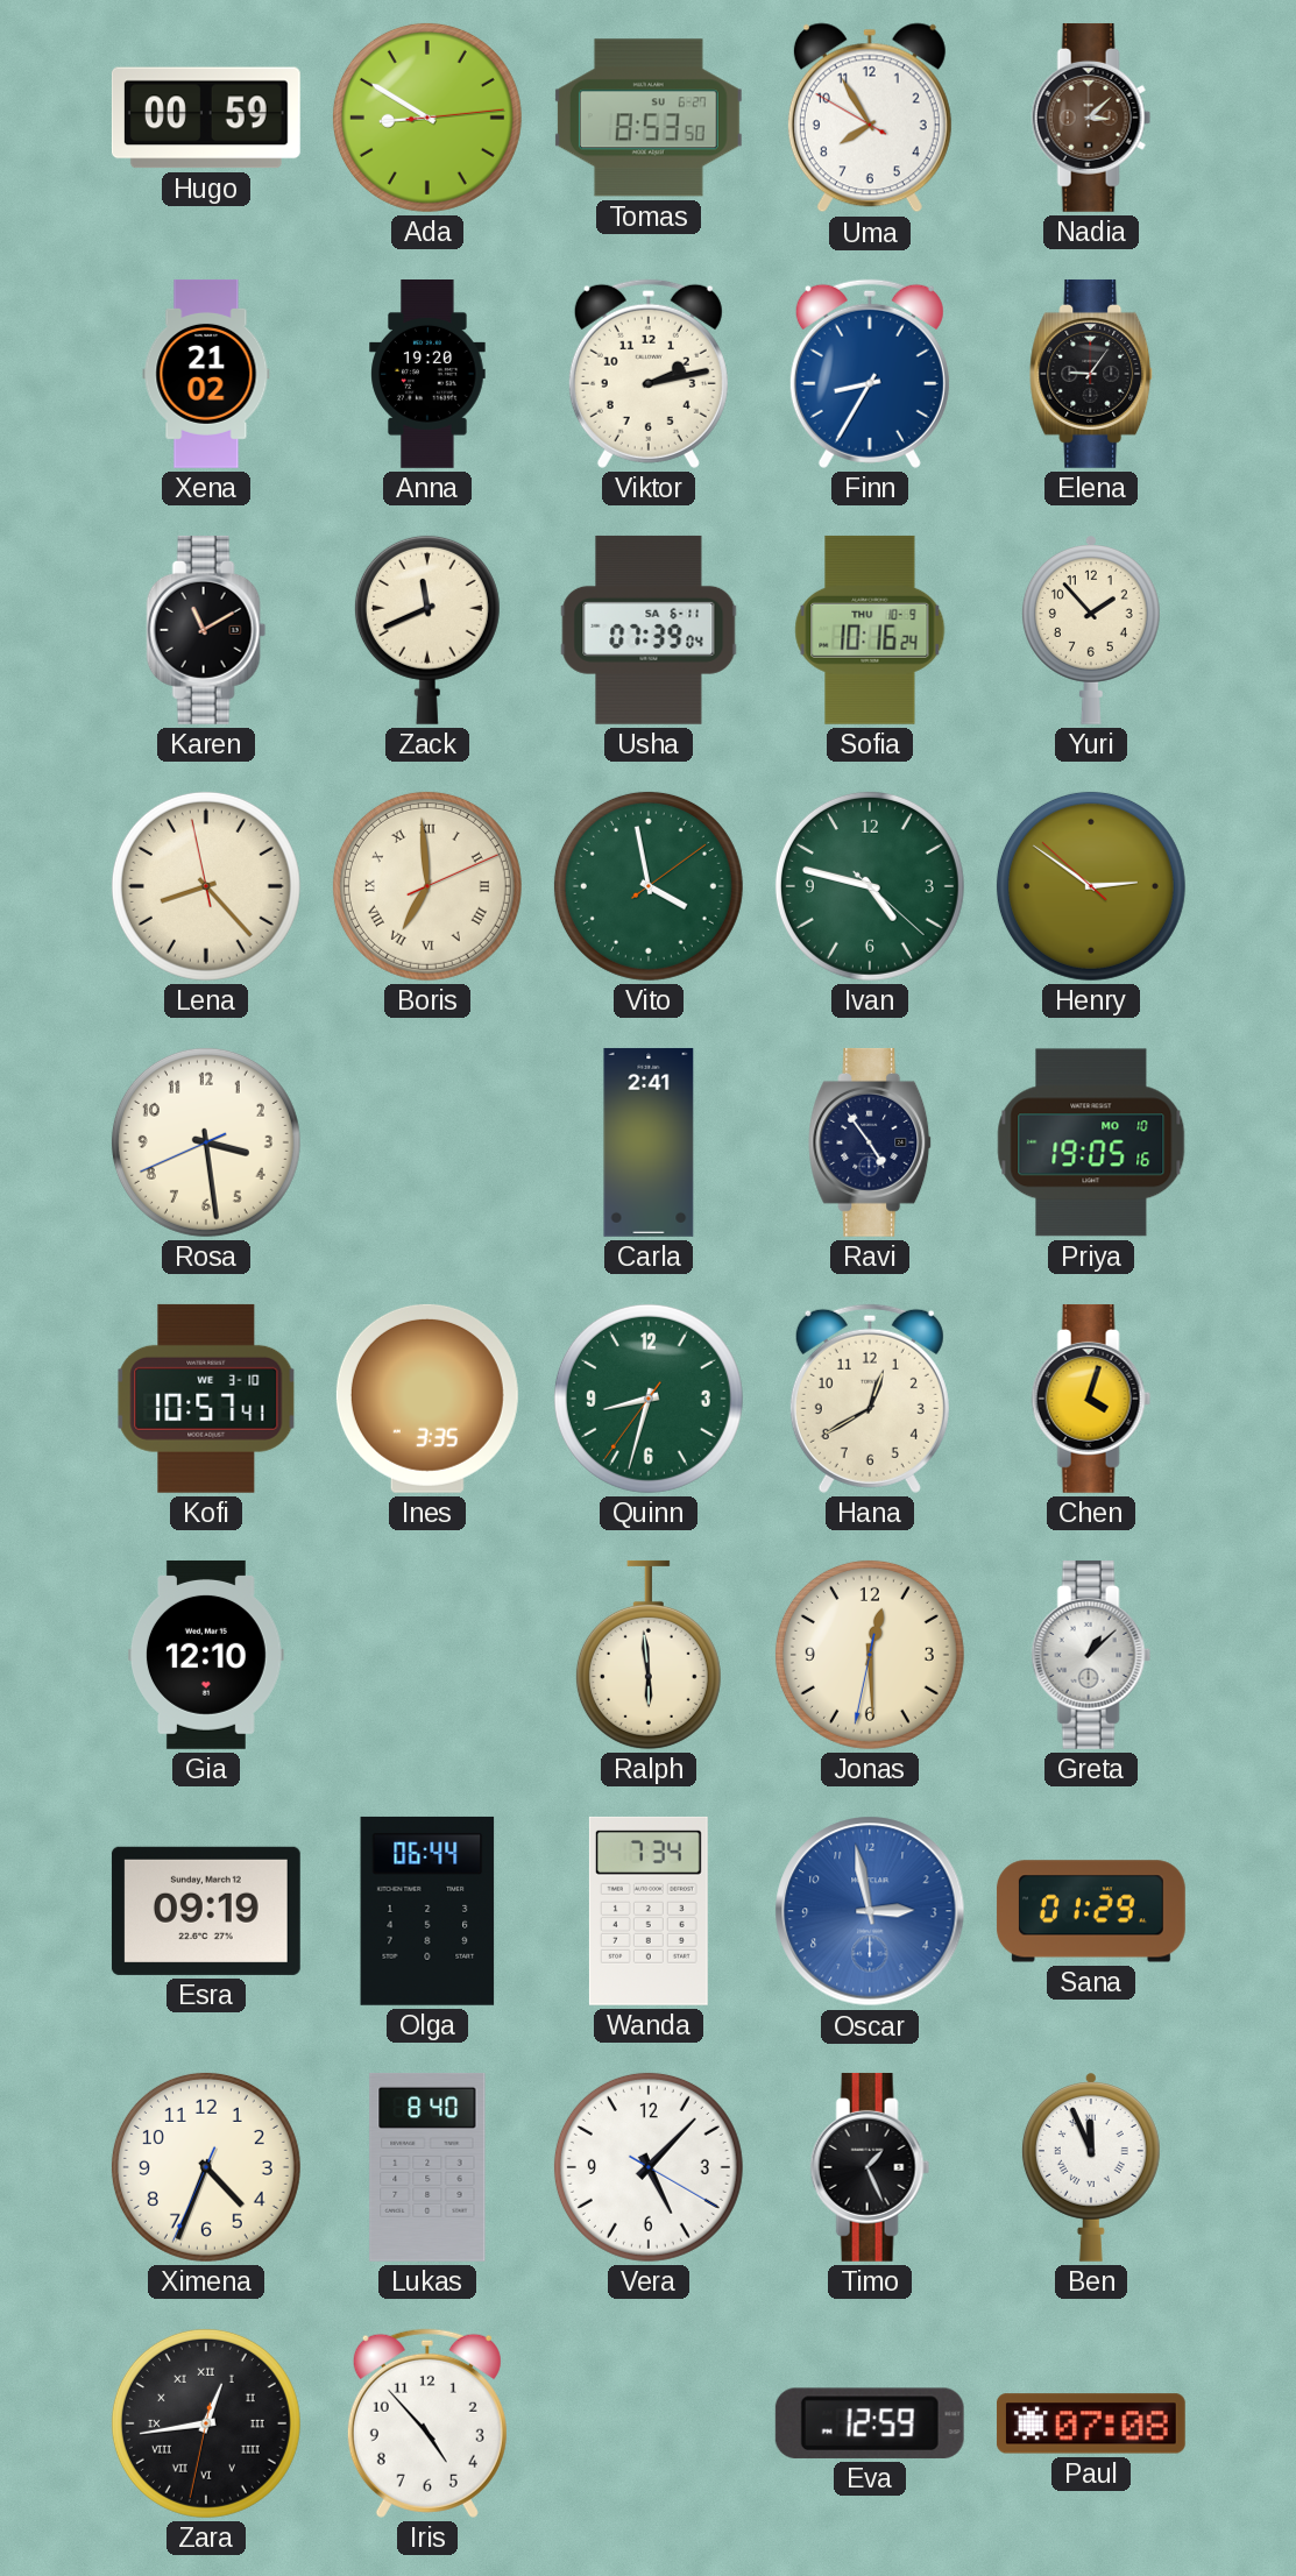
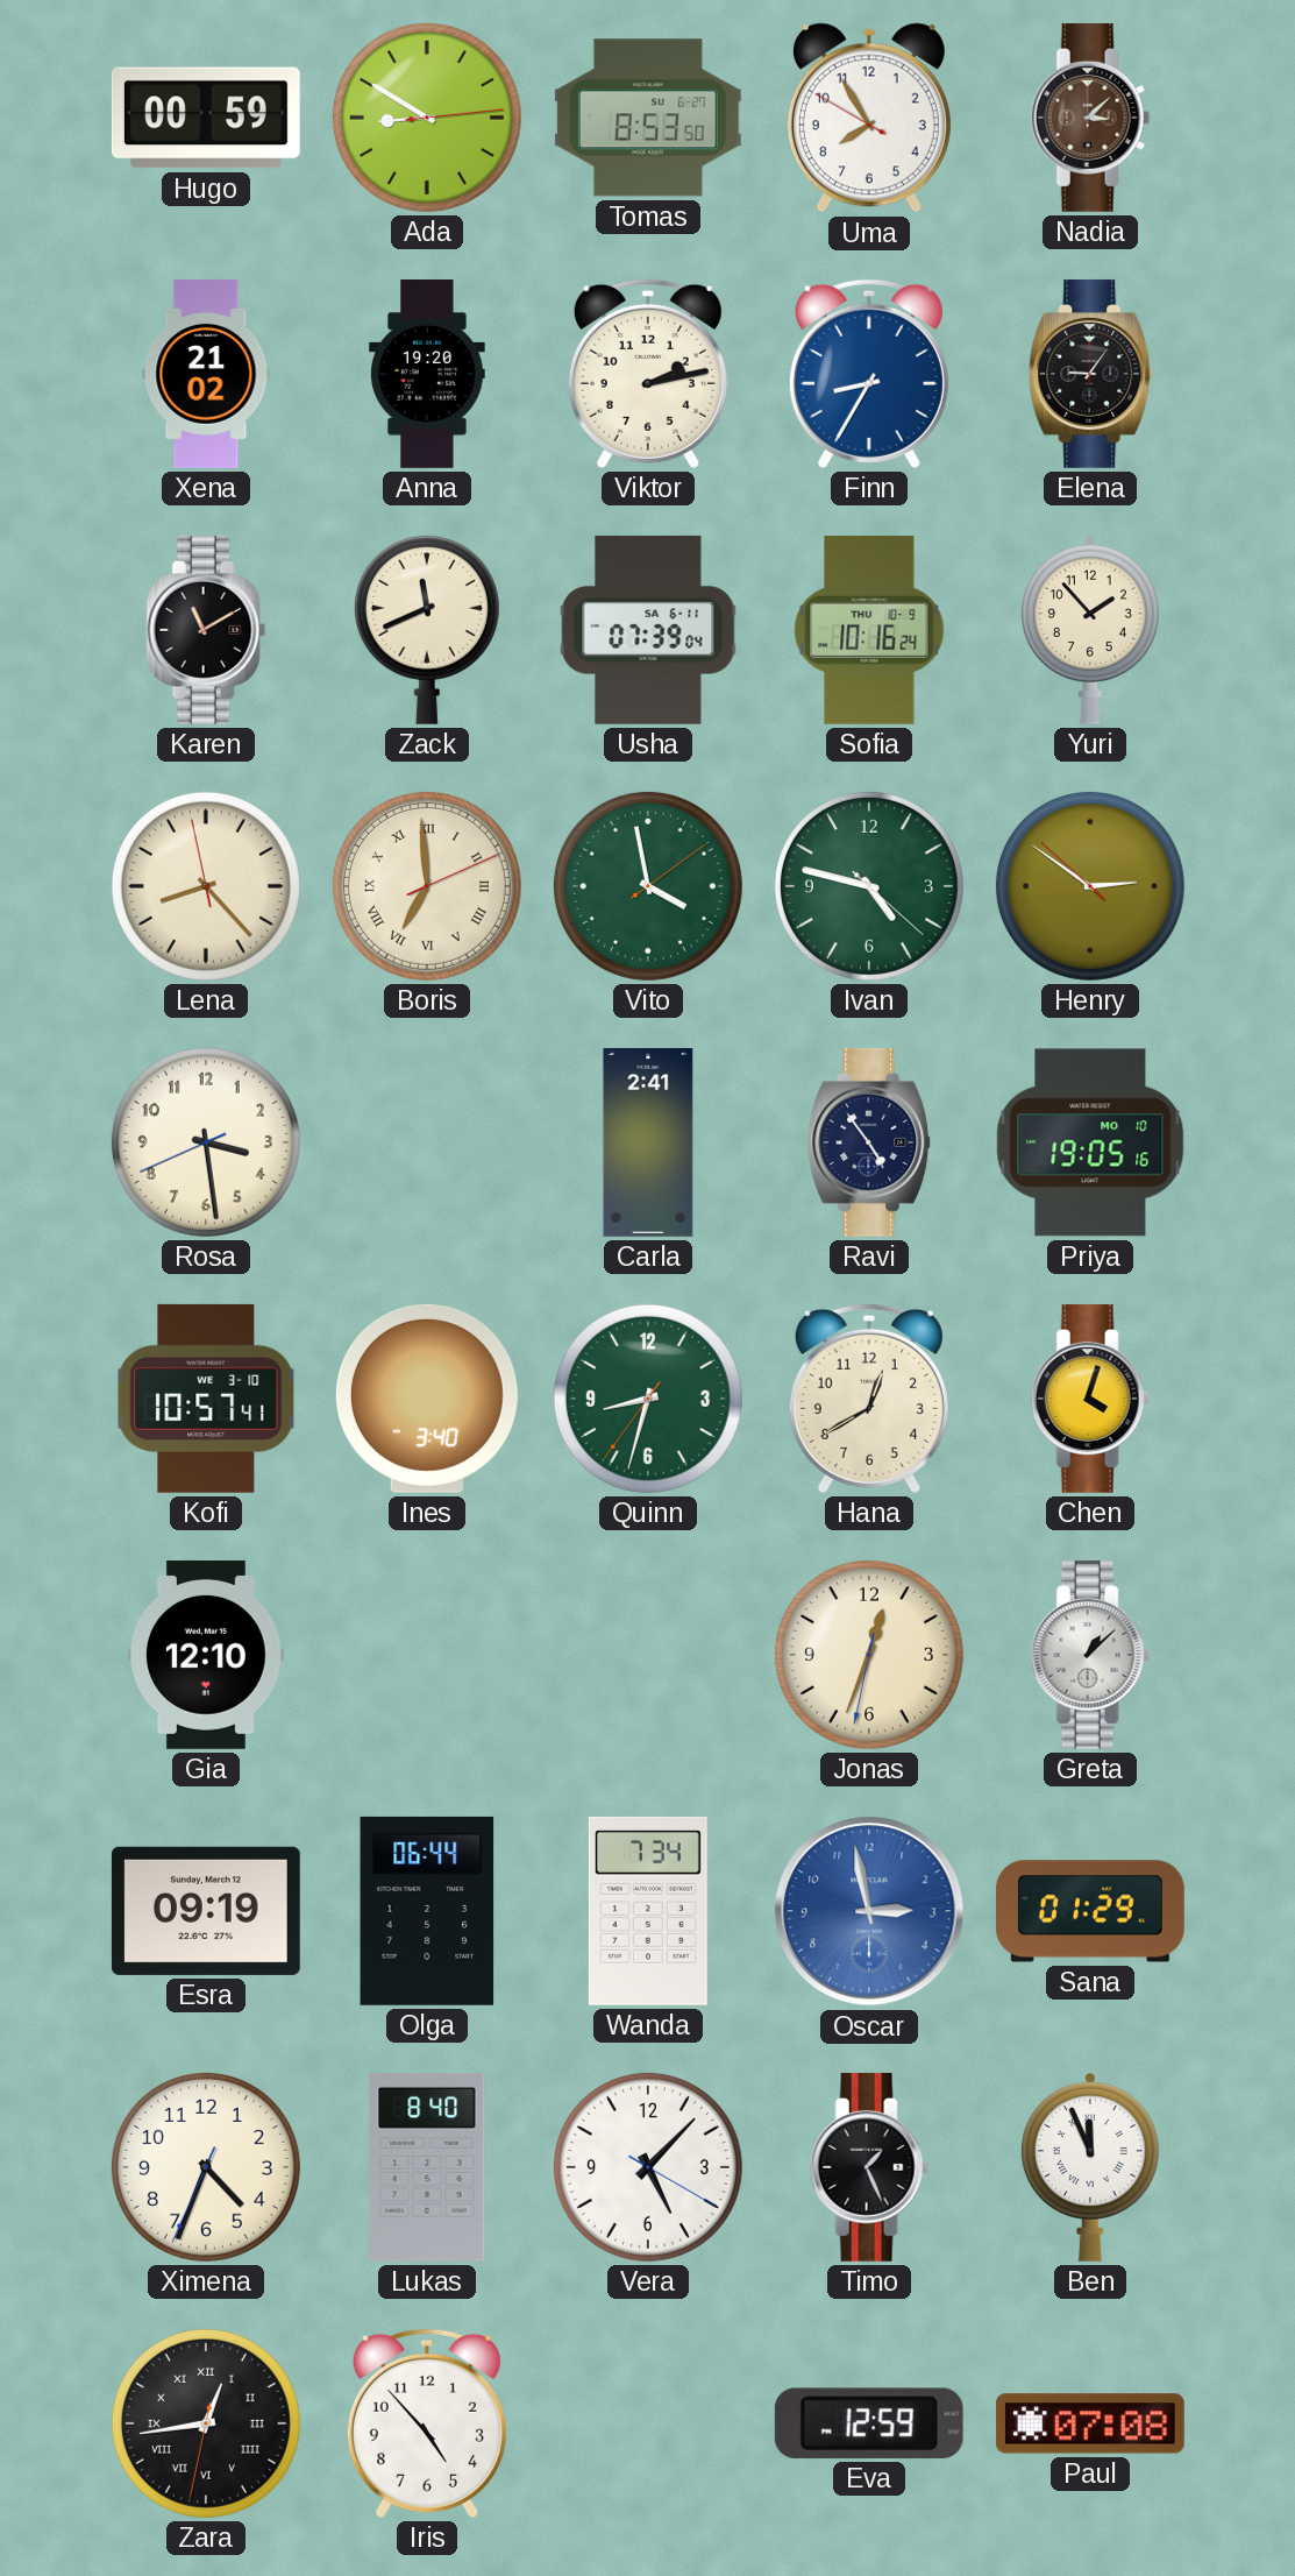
Ines: 3:35 -> 3:40 (427, 1399)
Ralph: 5:59 -> none (649, 1655)
Jonas: 12:29 -> 12:33 (869, 1655)
